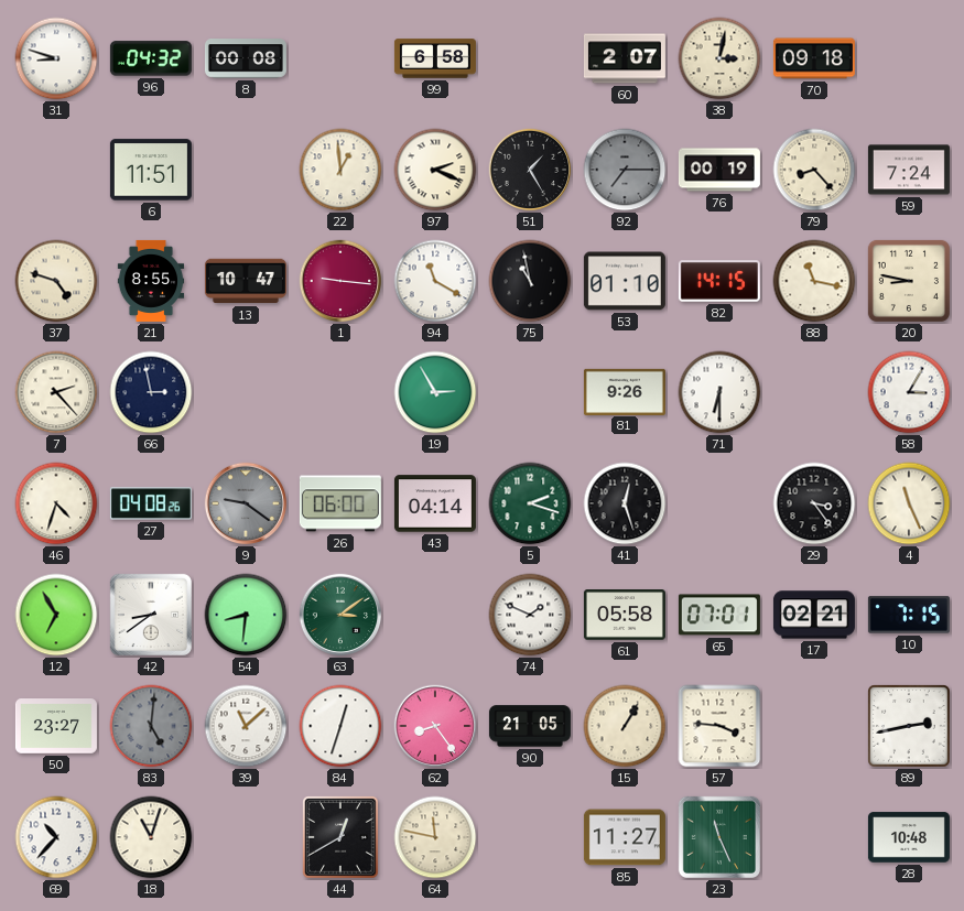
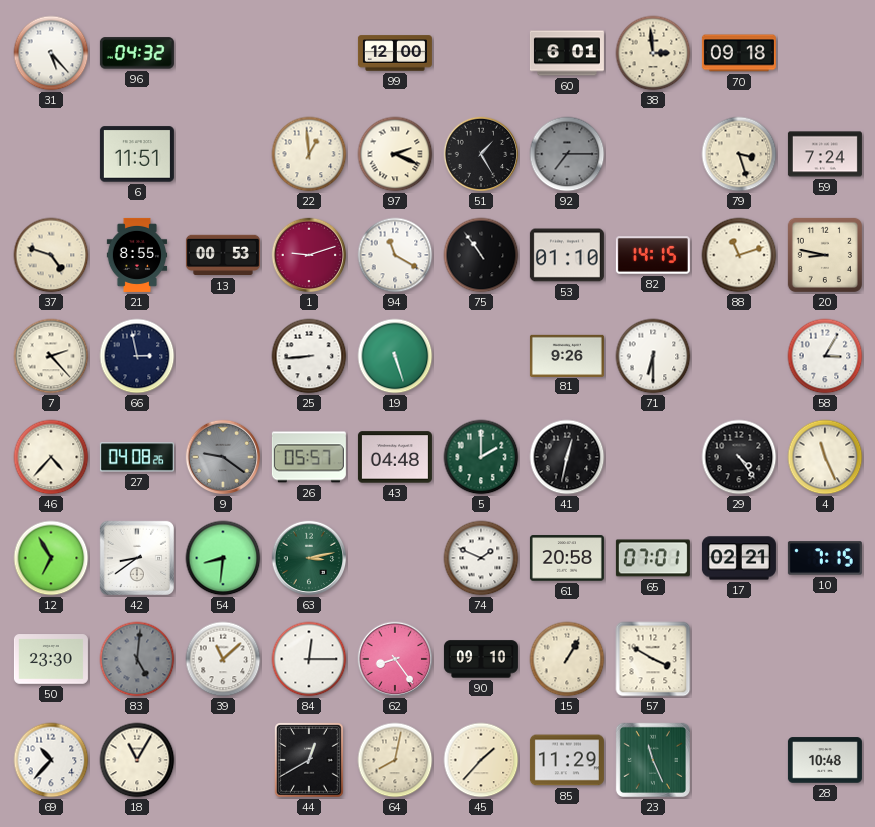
31: 8:48 -> 5:23 (51, 53)
8: 00:08 -> none (246, 58)
99: 6:58 -> 12:00 (395, 53)
60: 2:07 -> 6:01 (567, 53)
38: 3:02 -> 2:59 (653, 53)
76: 00:19 -> none (719, 170)
79: 8:23 -> 3:27 (739, 154)
13: 10:47 -> 00:53 (223, 255)
1: 9:16 -> 9:12 (309, 255)
75: 10:58 -> 10:54 (481, 255)
88: 11:17 -> 11:12 (739, 255)
25: none -> 8:44 (309, 356)
19: 2:55 -> 5:27 (395, 356)
46: 4:33 -> 4:37 (51, 457)
26: 06:00 -> 05:57 (309, 457)
43: 04:14 -> 04:48 (395, 457)
5: 2:18 -> 2:00 (481, 457)
41: 12:27 -> 12:32 (567, 457)
29: 3:24 -> 4:24 (739, 457)
63: 3:09 -> 3:13 (309, 558)
61: 05:58 -> 20:58 (567, 558)
50: 23:27 -> 23:30 (51, 659)
84: 12:33 -> 12:15 (309, 659)
90: 21:05 -> 09:10 (481, 659)
57: 3:46 -> 3:50 (653, 659)
89: 2:43 -> none (909, 726)
18: 11:03 -> 11:05 (137, 760)
64: 11:47 -> 8:02 (395, 760)
45: none -> 1:37 (481, 760)
85: 11:27 -> 11:29 (567, 760)
